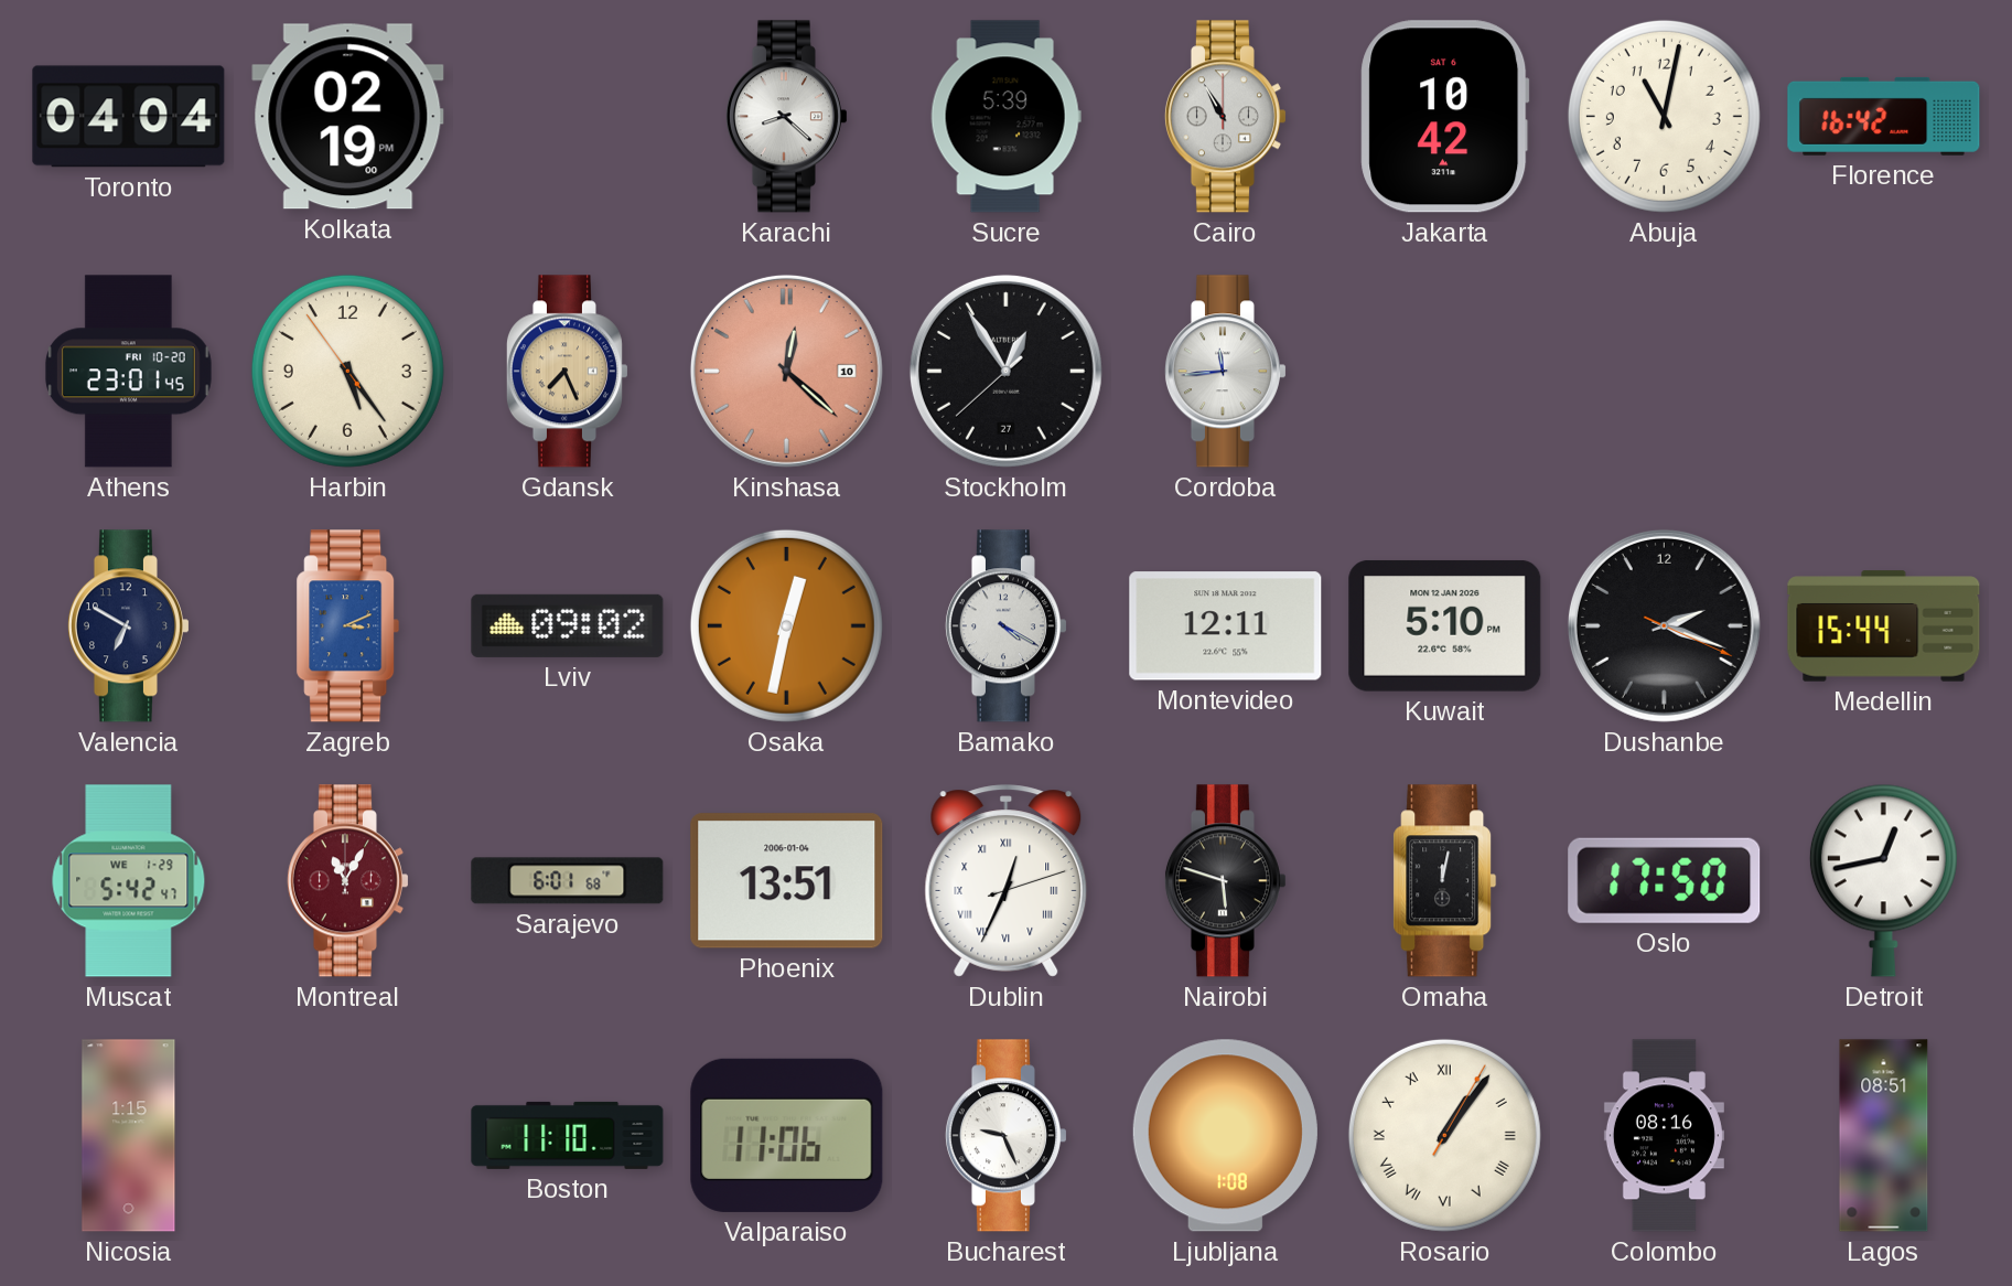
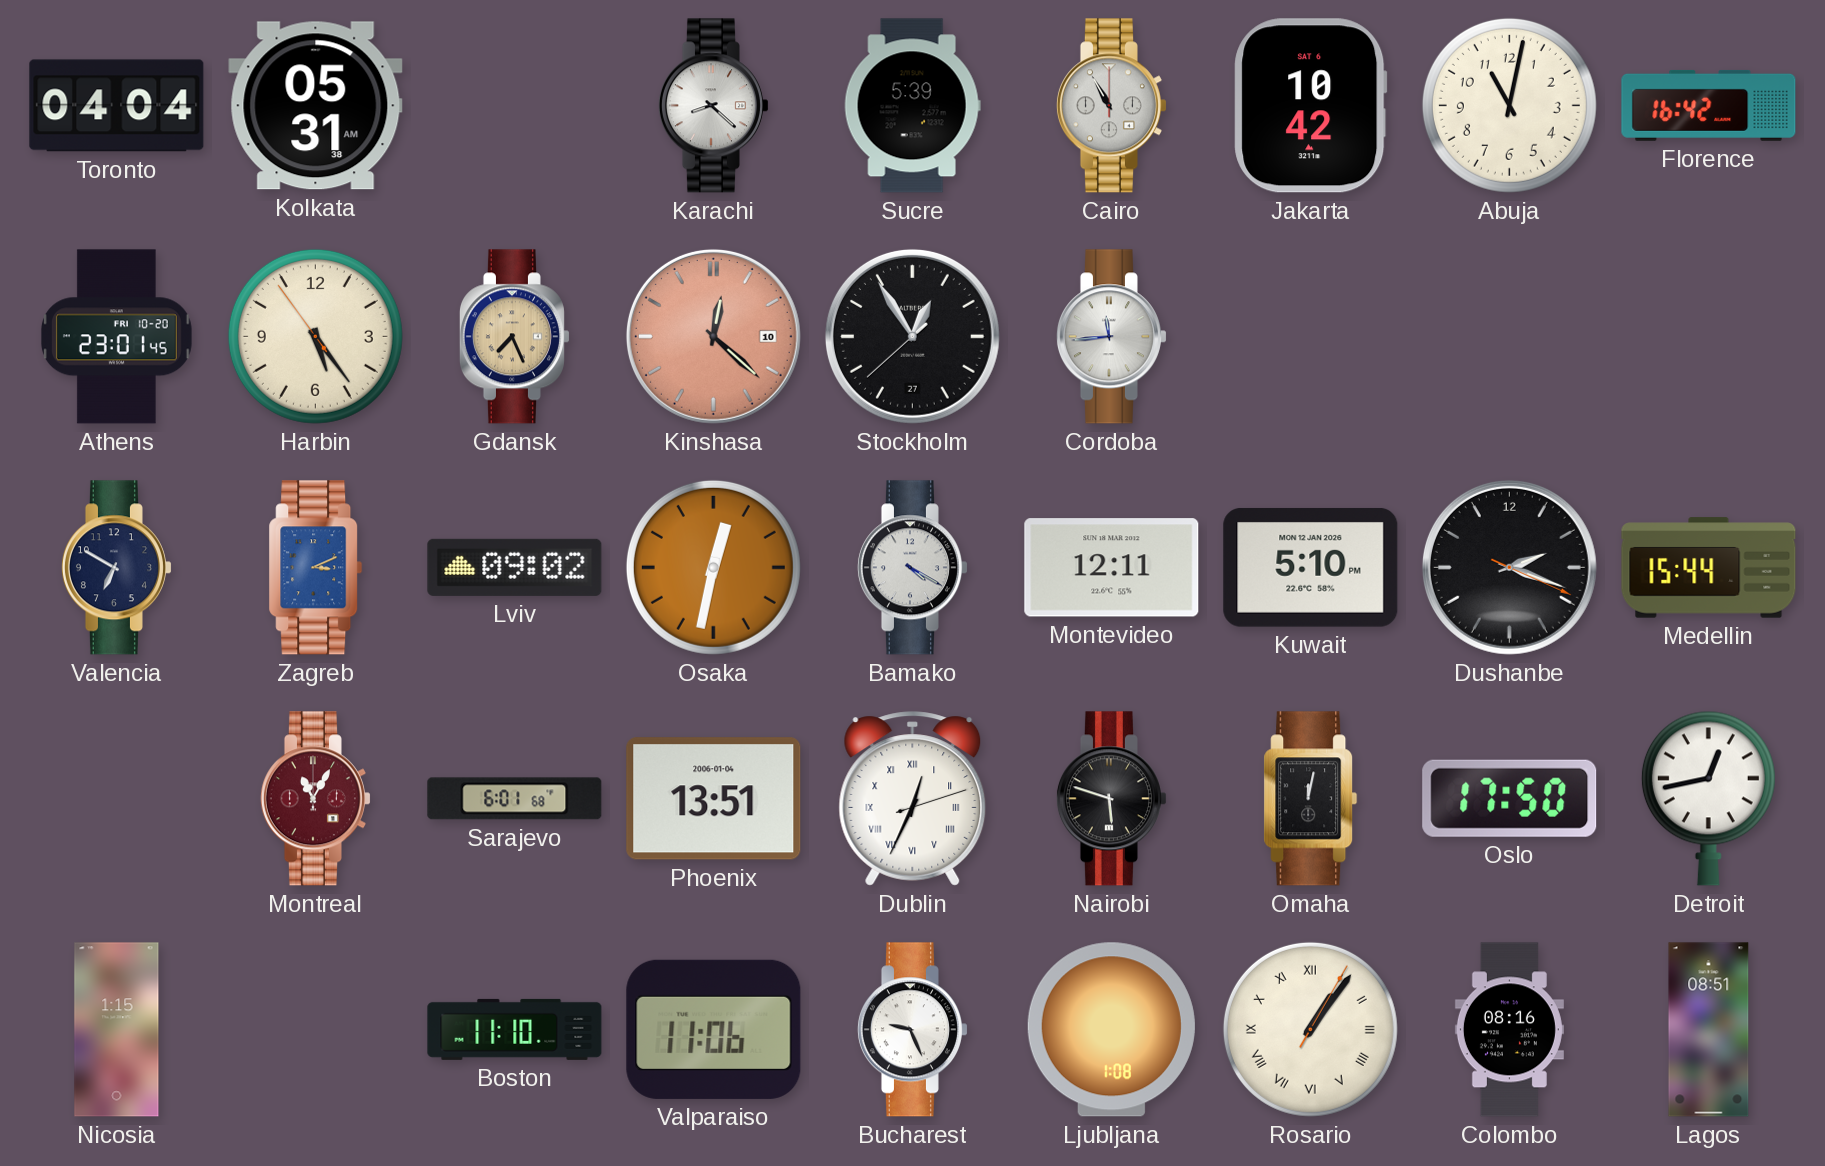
Kolkata: 02:19 -> 05:31 (316, 106)
Muscat: 5:42 -> none (129, 881)
